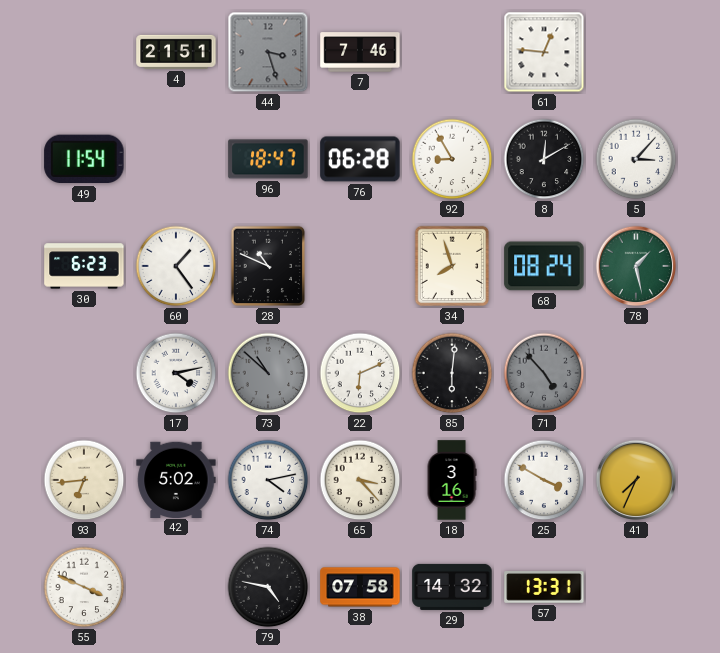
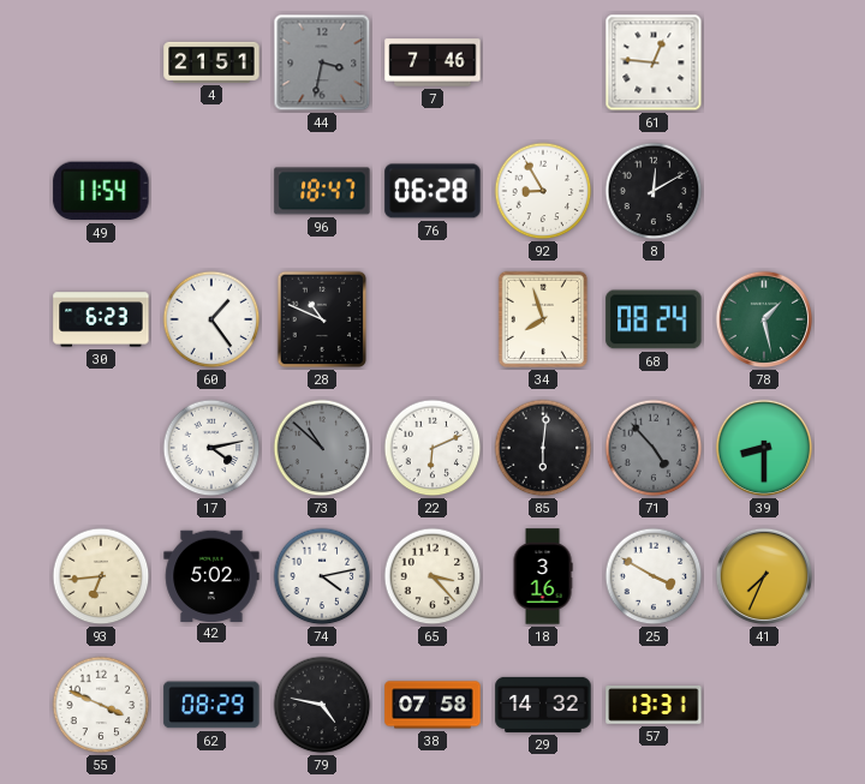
44: 3:27 -> 3:32 (322, 62)
5: 3:07 -> none (636, 159)
39: none -> 8:30 (764, 448)
62: none -> 08:29 (211, 705)
